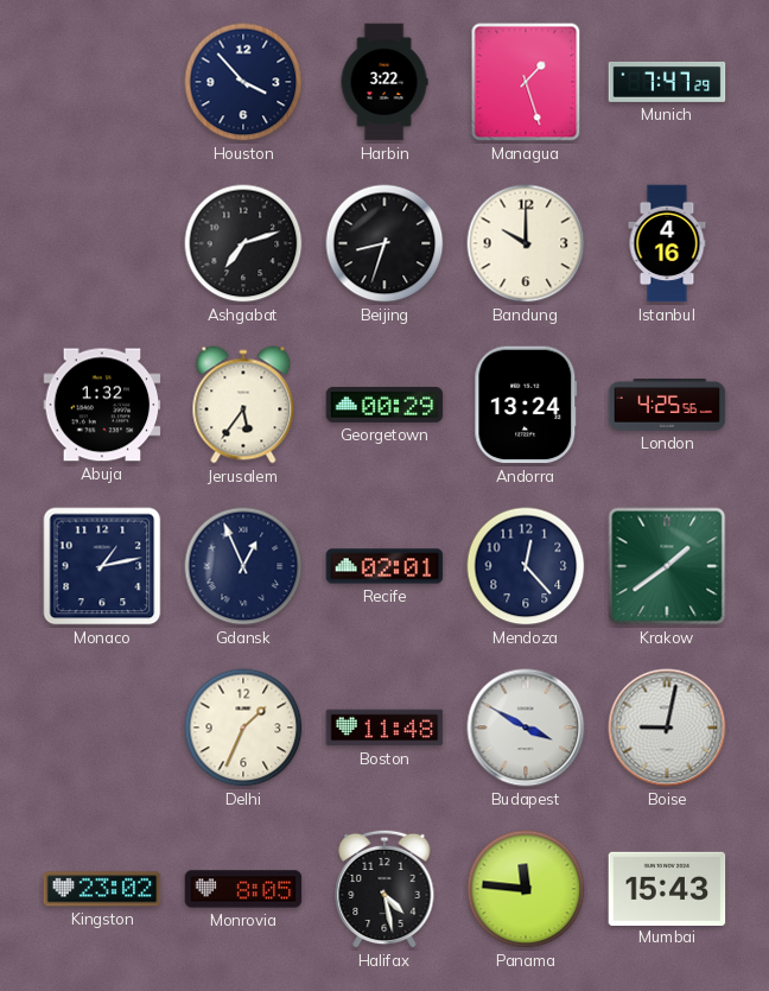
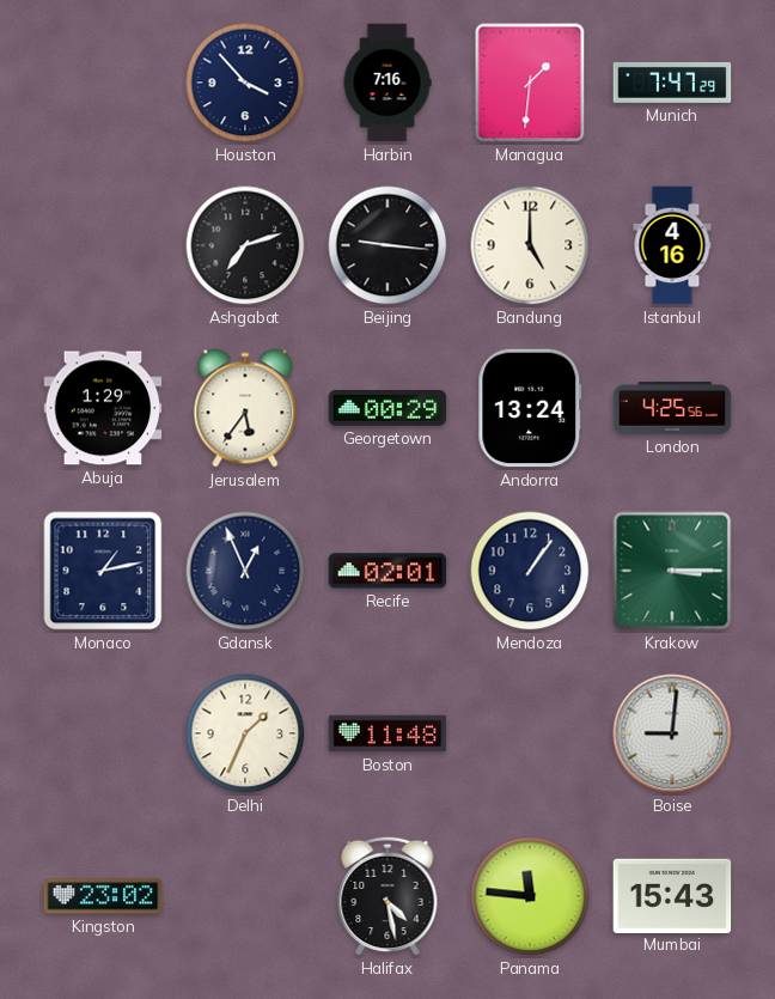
Harbin: 3:22 -> 7:16 (388, 83)
Managua: 1:27 -> 1:31 (530, 83)
Beijing: 8:33 -> 9:16 (388, 245)
Bandung: 10:00 -> 5:00 (530, 245)
Abuja: 1:32 -> 1:29 (103, 408)
Mendoza: 12:23 -> 1:06 (530, 571)
Krakow: 1:39 -> 3:15 (672, 571)
Budapest: 3:50 -> none (526, 728)
Boise: 9:02 -> 9:01 (672, 733)
Monrovia: 8:05 -> none (243, 889)
